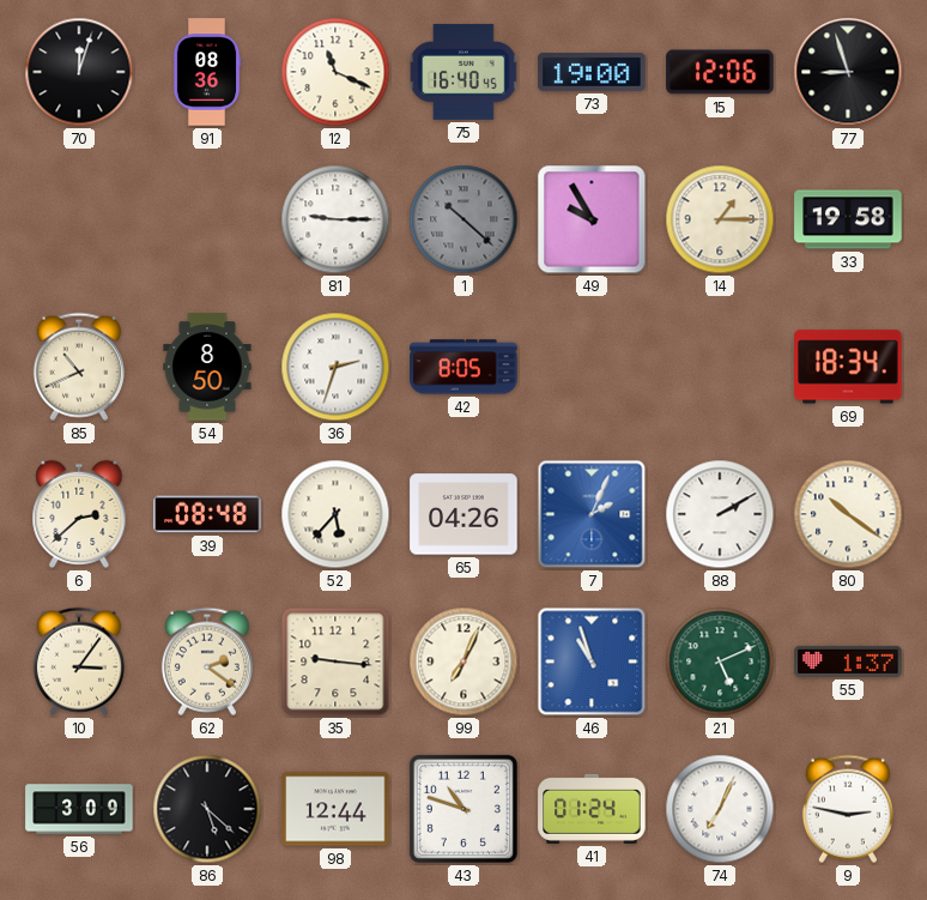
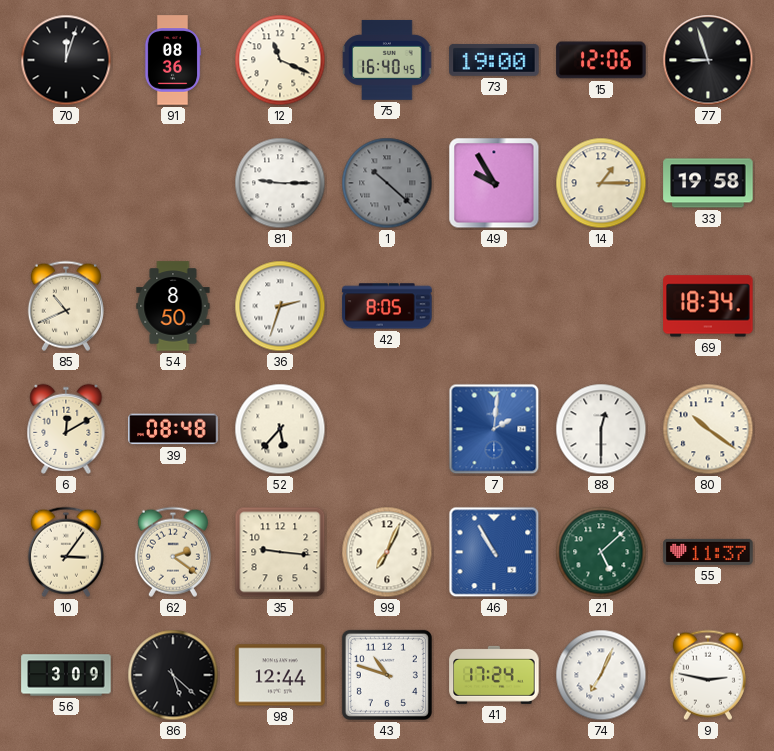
6: 2:38 -> 12:10 (66, 429)
65: 04:26 -> none (463, 514)
7: 2:04 -> 2:01 (494, 429)
88: 2:10 -> 12:30 (601, 429)
46: 10:57 -> 10:55 (494, 552)
21: 5:11 -> 5:08 (601, 552)
55: 1:37 -> 11:37 (708, 552)
41: 01:24 -> 17:24 (494, 675)
